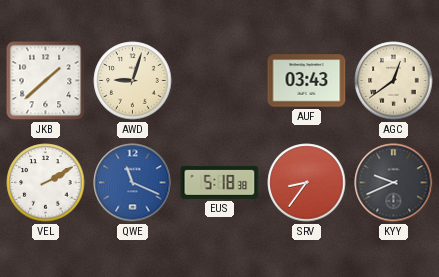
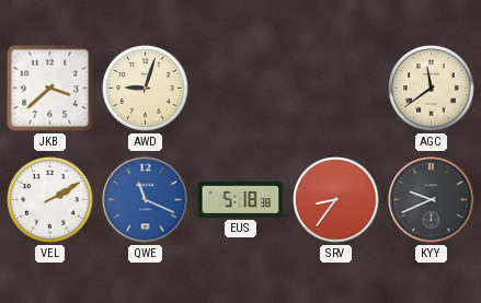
JKB: 1:38 -> 3:38 (50, 89)
AUF: 03:43 -> none (307, 81)
AGC: 12:39 -> 11:39 (432, 89)
